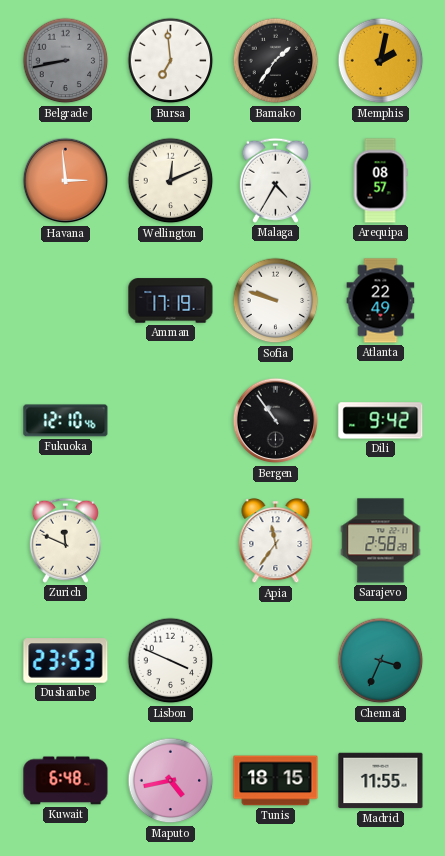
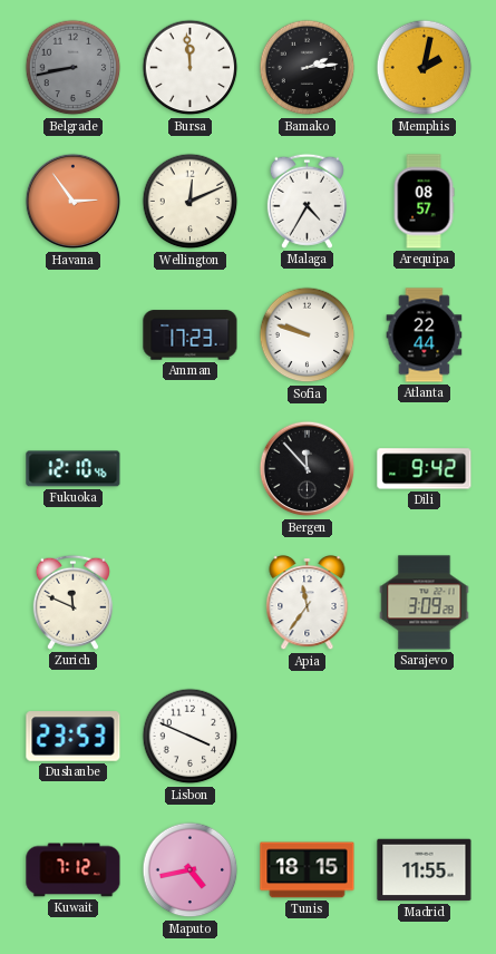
Bursa: 6:59 -> 11:59 (191, 68)
Bamako: 1:36 -> 2:14 (308, 68)
Havana: 2:59 -> 2:54 (74, 202)
Amman: 17:19 -> 17:23 (191, 335)
Atlanta: 22:49 -> 22:44 (425, 335)
Bergen: 10:54 -> 11:53 (308, 469)
Sarajevo: 2:58 -> 3:09 (425, 603)
Chennai: 3:34 -> none (381, 661)
Kuwait: 6:48 -> 7:12 (74, 870)
